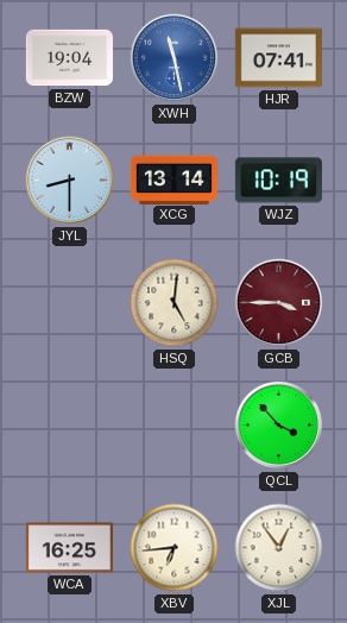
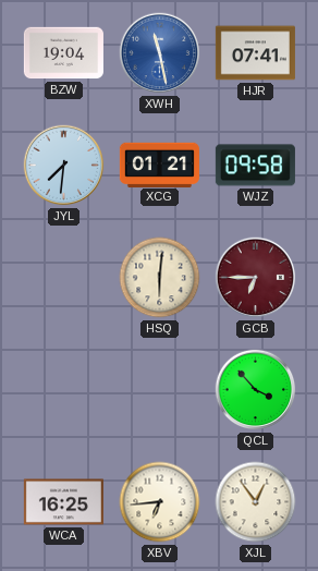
JYL: 8:30 -> 7:31 (64, 166)
XCG: 13:14 -> 01:21 (159, 165)
WJZ: 10:19 -> 09:58 (255, 166)
HSQ: 5:01 -> 6:01 (160, 278)
GCB: 3:45 -> 6:45 (256, 278)
